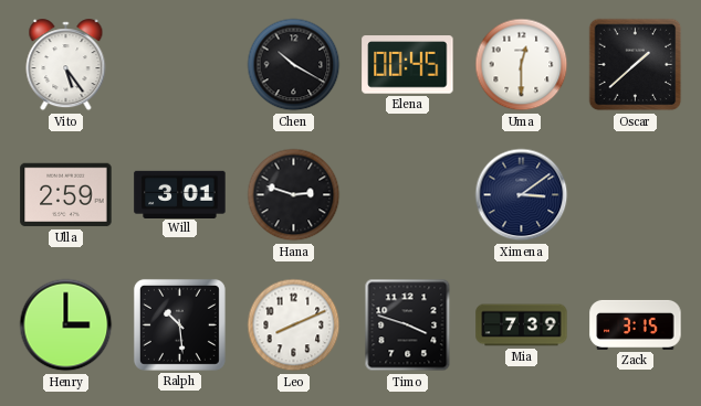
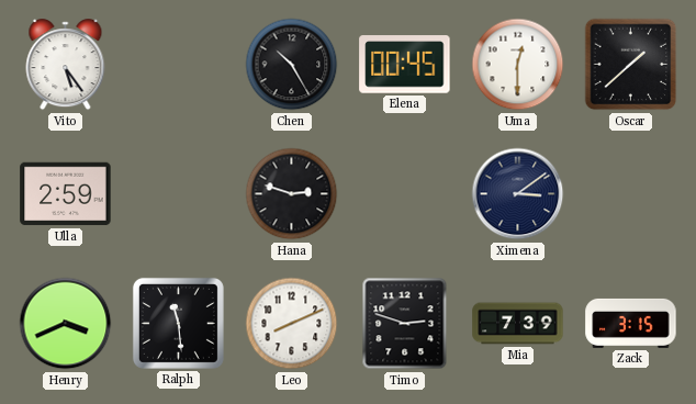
Chen: 10:20 -> 10:25 (292, 65)
Will: 3:01 -> none (180, 194)
Henry: 3:00 -> 3:41 (66, 324)
Ralph: 10:29 -> 11:29 (178, 323)
Timo: 3:48 -> 2:48 (405, 324)
